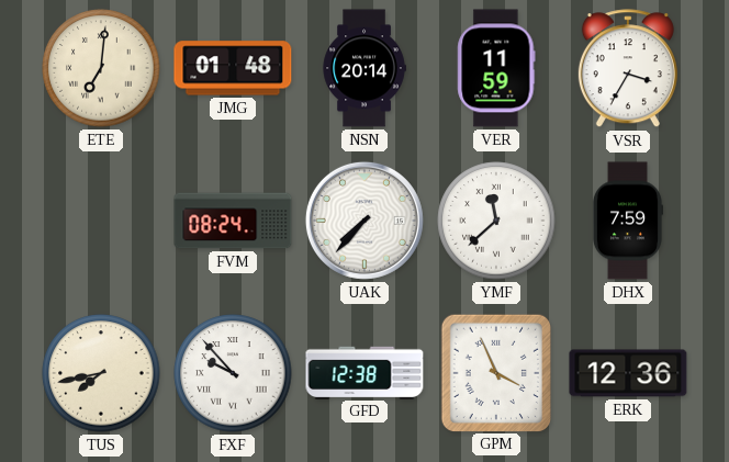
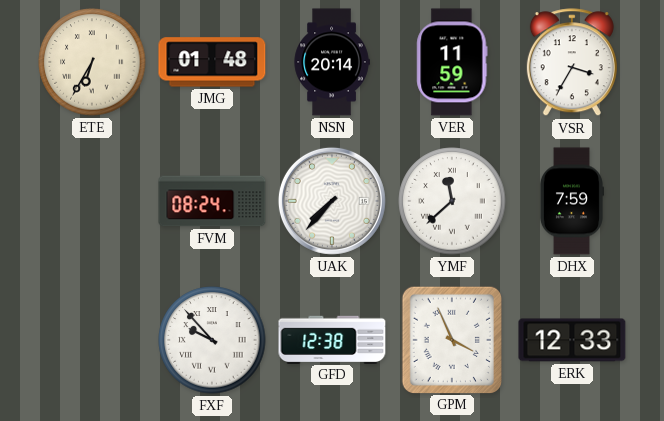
ETE: 7:01 -> 6:35 (92, 62)
TUS: 7:43 -> none (101, 373)
ERK: 12:36 -> 12:33 (572, 340)
